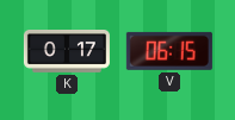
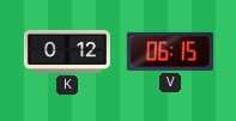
K: 0:17 -> 0:12 (67, 53)
